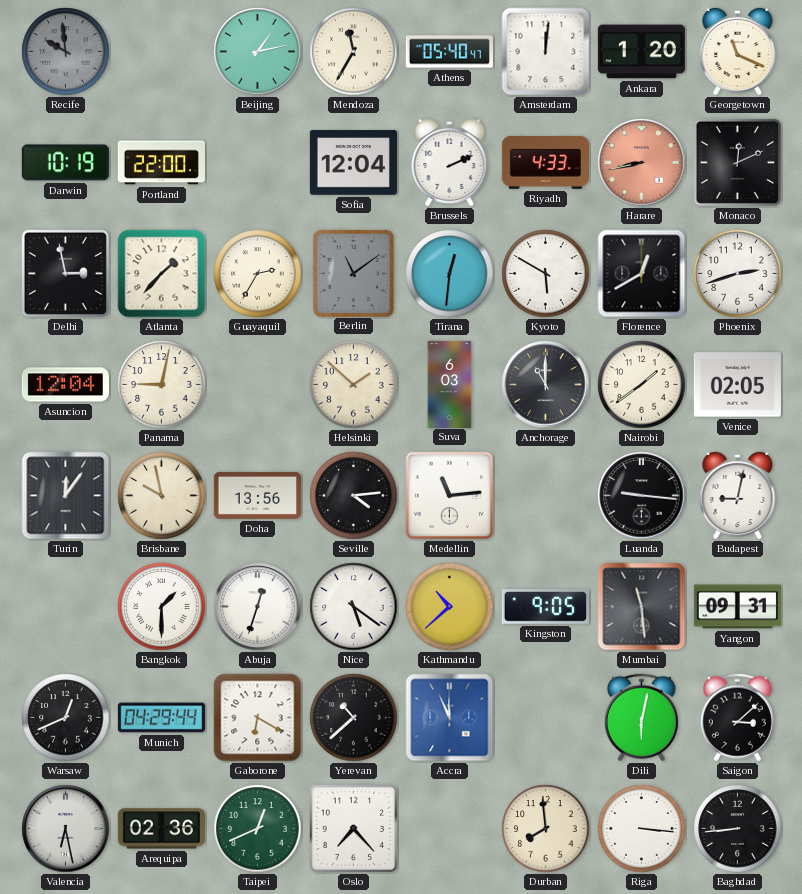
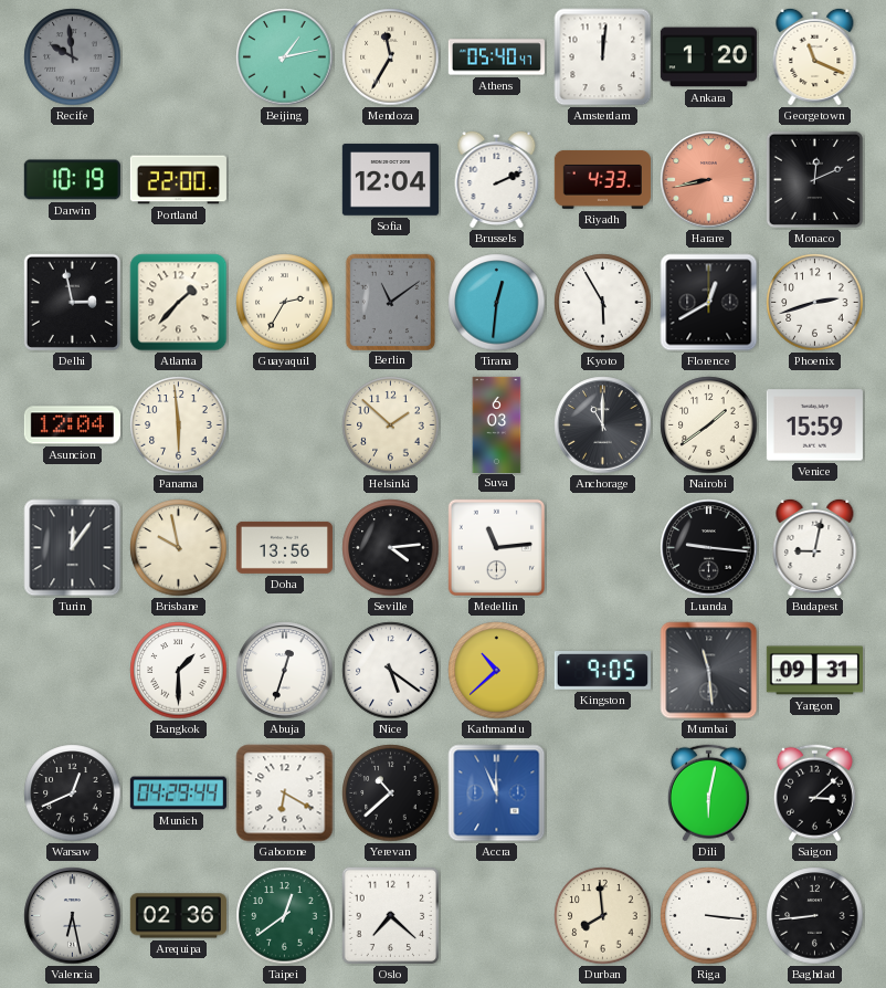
Kyoto: 5:50 -> 5:55 (603, 303)
Panama: 9:02 -> 5:59 (179, 425)
Venice: 02:05 -> 15:59 (814, 425)
Taipei: 12:41 -> 12:39 (285, 916)
Oslo: 7:23 -> 7:22 (391, 916)
